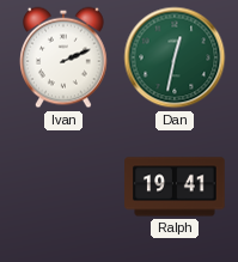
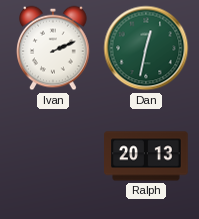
Ralph: 19:41 -> 20:13 (146, 156)
